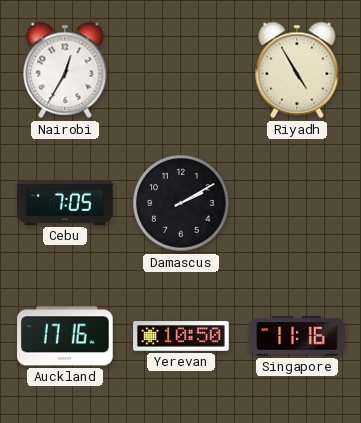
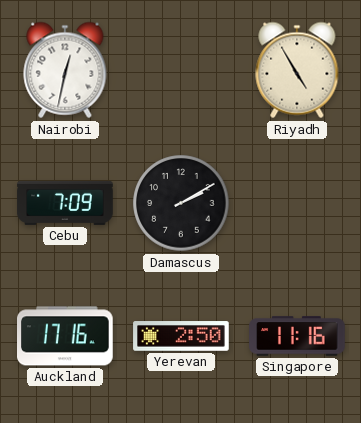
Nairobi: 12:35 -> 12:32 (65, 70)
Cebu: 7:05 -> 7:09 (65, 203)
Yerevan: 10:50 -> 2:50 (181, 336)
